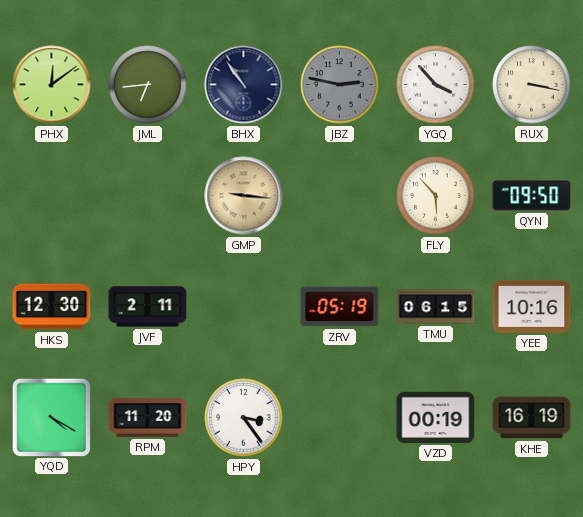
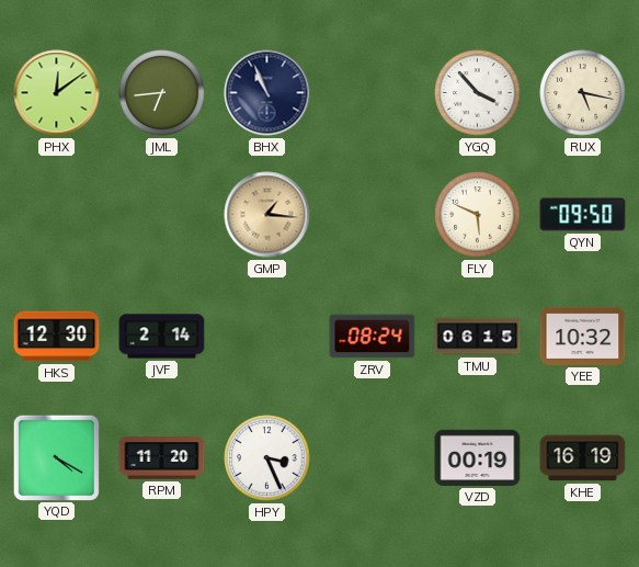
BHX: 10:54 -> 10:56 (267, 93)
JBZ: 2:47 -> none (340, 85)
RUX: 3:17 -> 5:17 (583, 93)
GMP: 9:16 -> 1:16 (267, 215)
FLY: 5:53 -> 5:49 (478, 215)
JVF: 2:11 -> 2:14 (162, 337)
ZRV: 05:19 -> 08:24 (373, 337)
YEE: 10:16 -> 10:32 (583, 336)
HPY: 3:24 -> 3:26 (267, 458)
